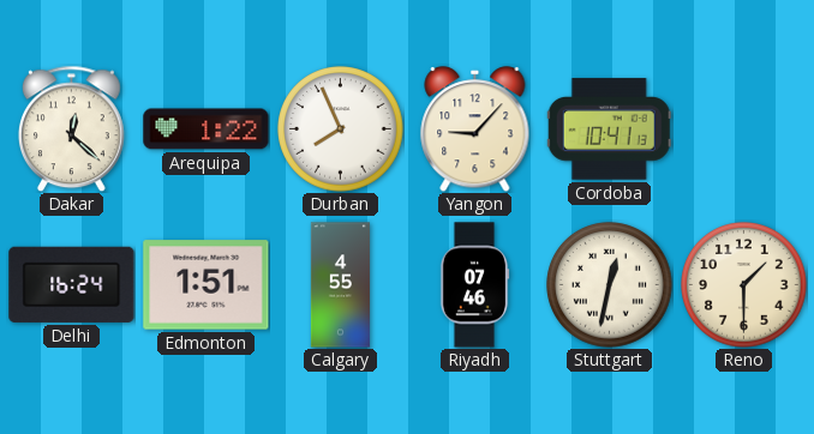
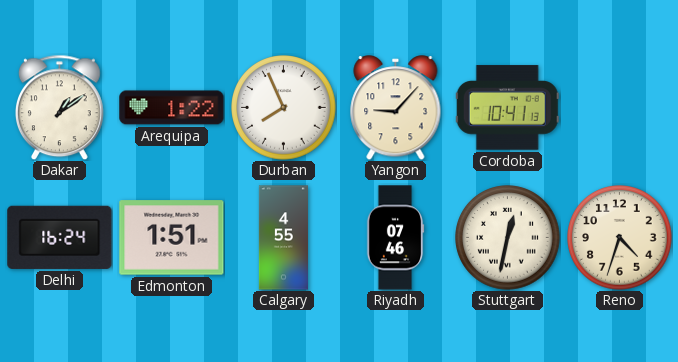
Dakar: 12:22 -> 1:09 (59, 107)
Reno: 1:30 -> 4:33 (620, 238)
